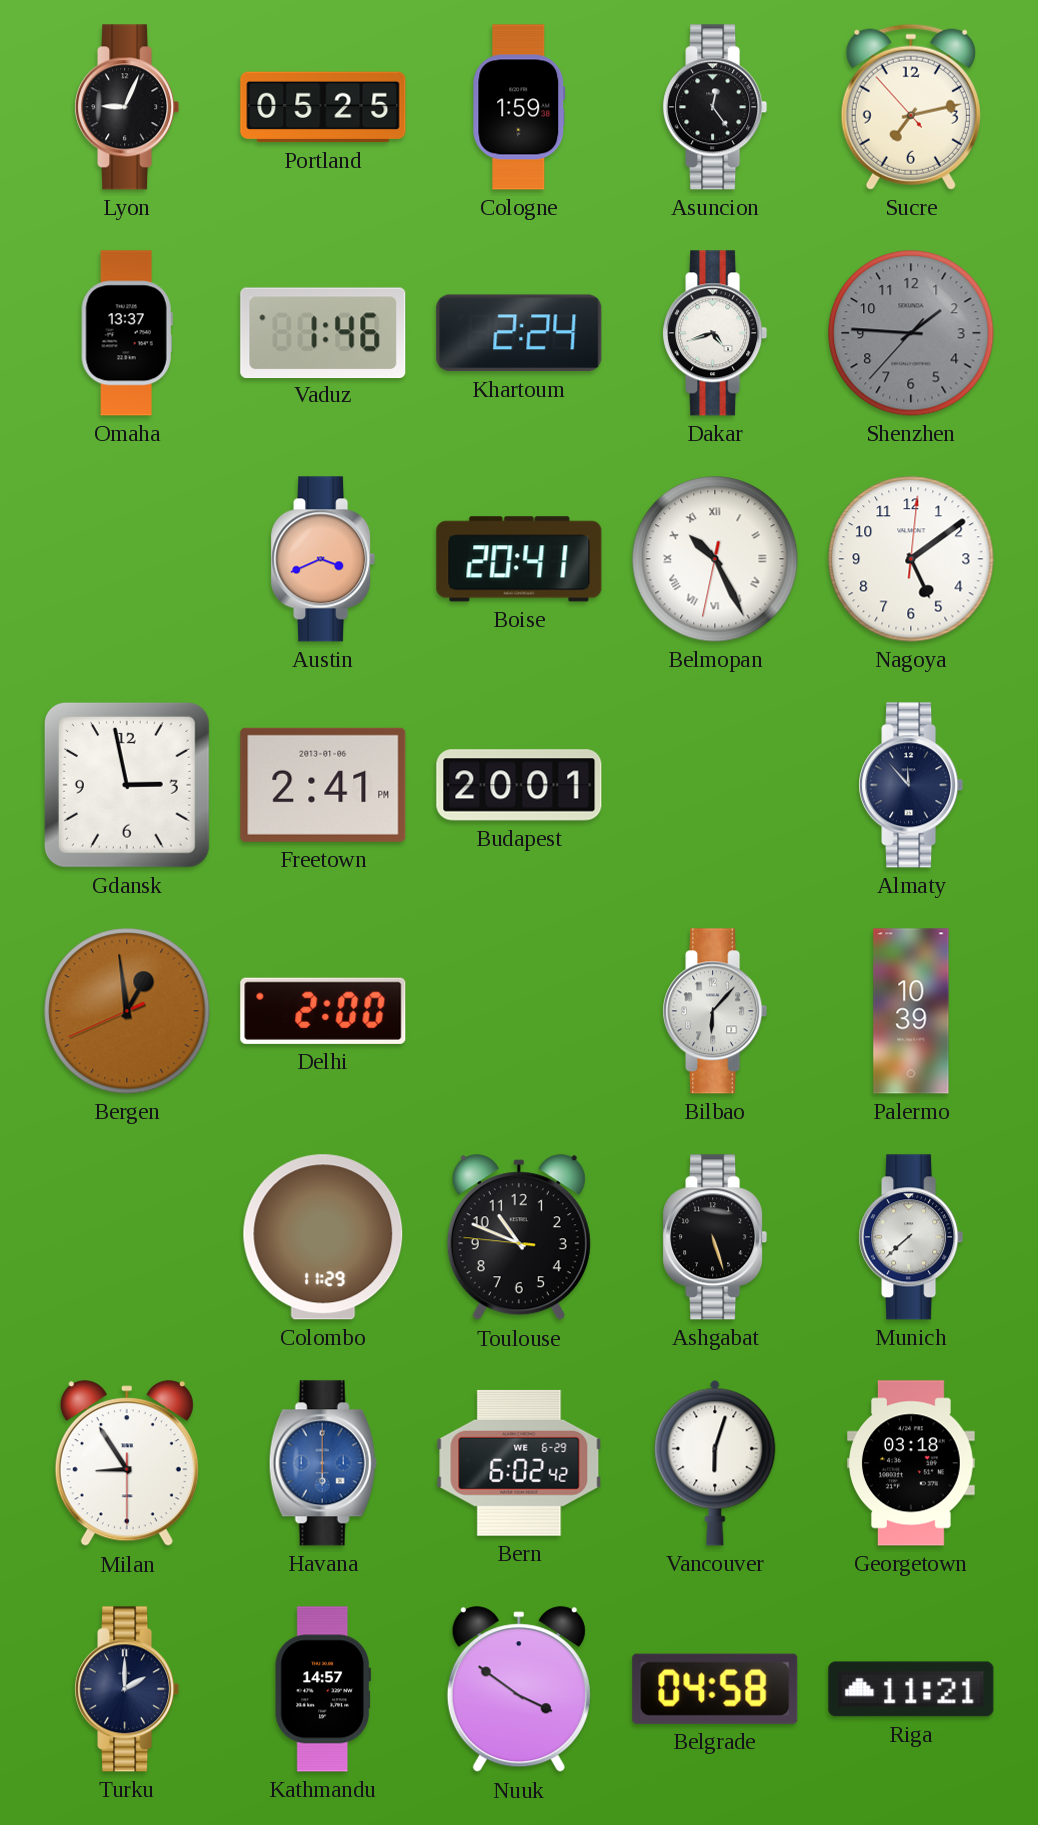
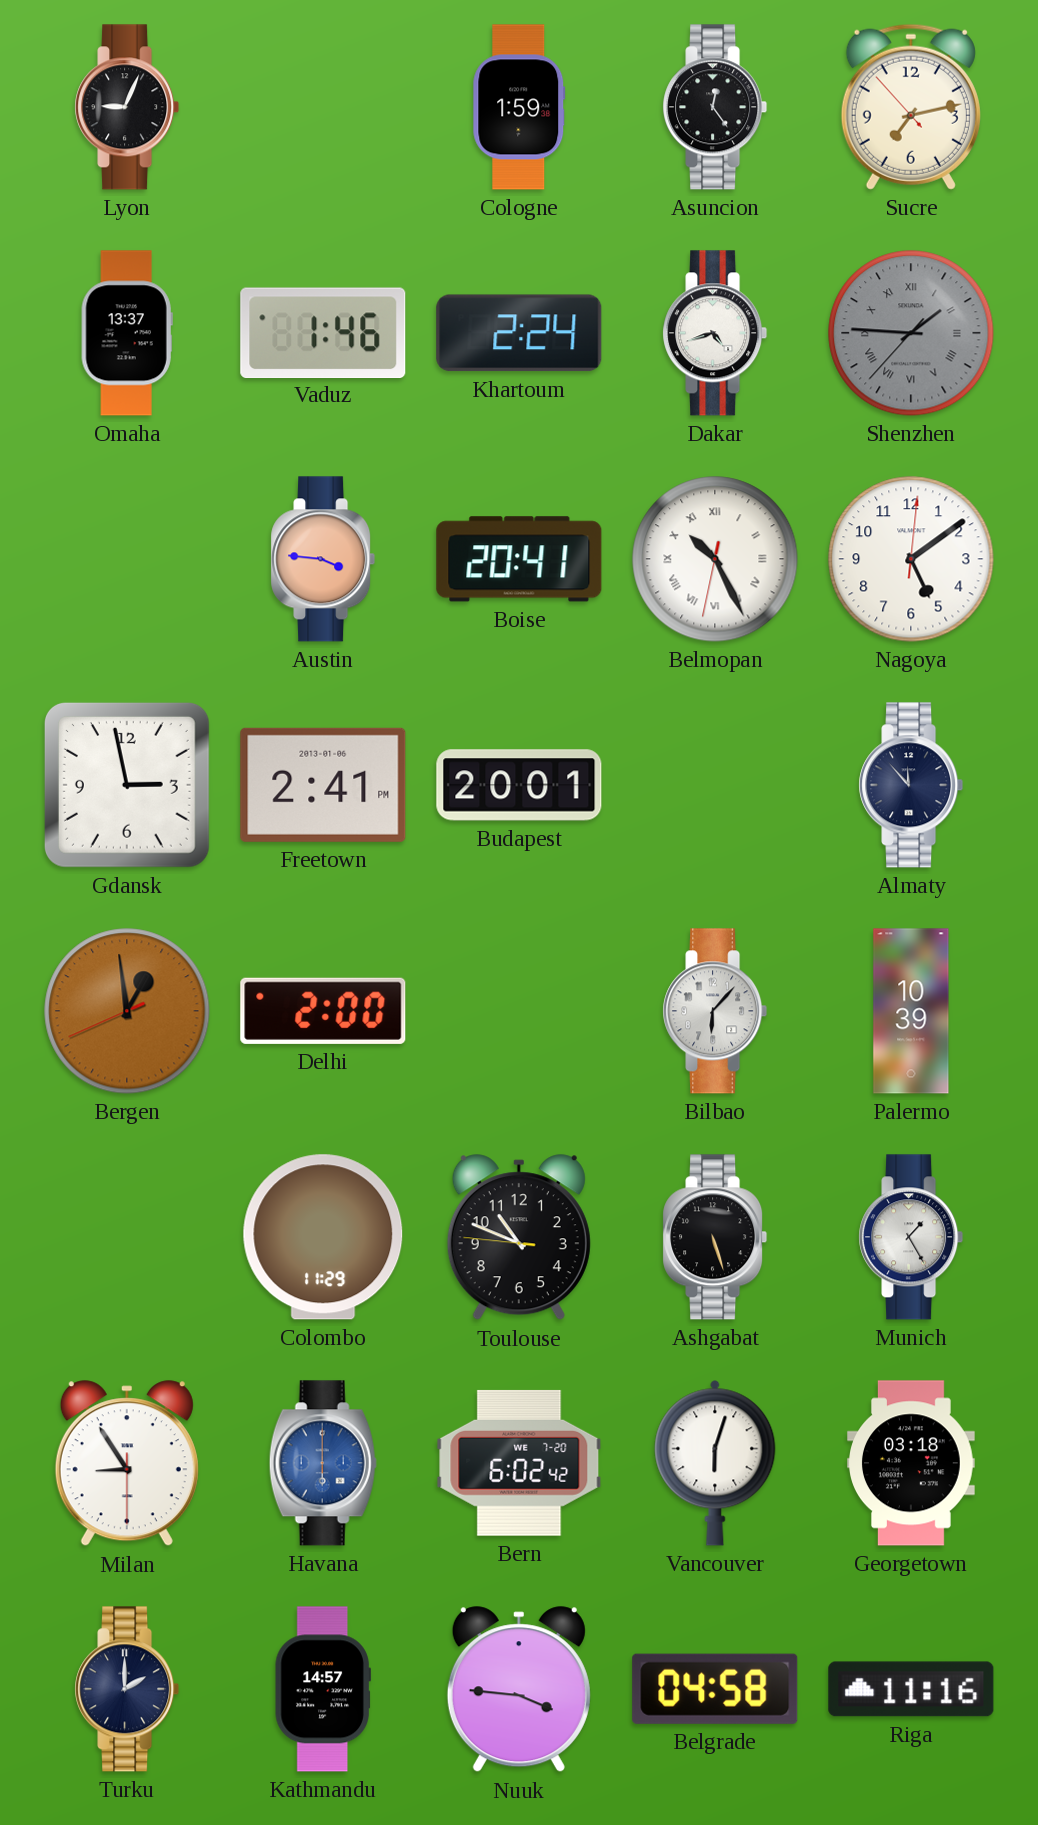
Portland: 05:25 -> none (323, 107)
Shenzhen numerals: Arabic -> Roman (911, 333)
Austin: 3:41 -> 3:46 (323, 559)
Munich: 7:38 -> 1:25 (911, 1237)
Bern date: WE 6-29 -> WE 7-20 (519, 1463)
Nuuk: 3:51 -> 3:46 (519, 1690)
Riga: 11:21 -> 11:16 (911, 1689)
